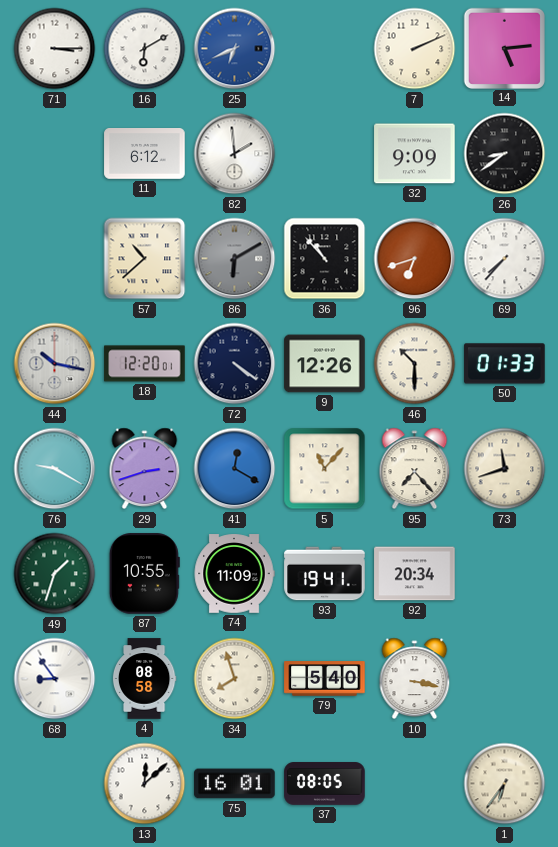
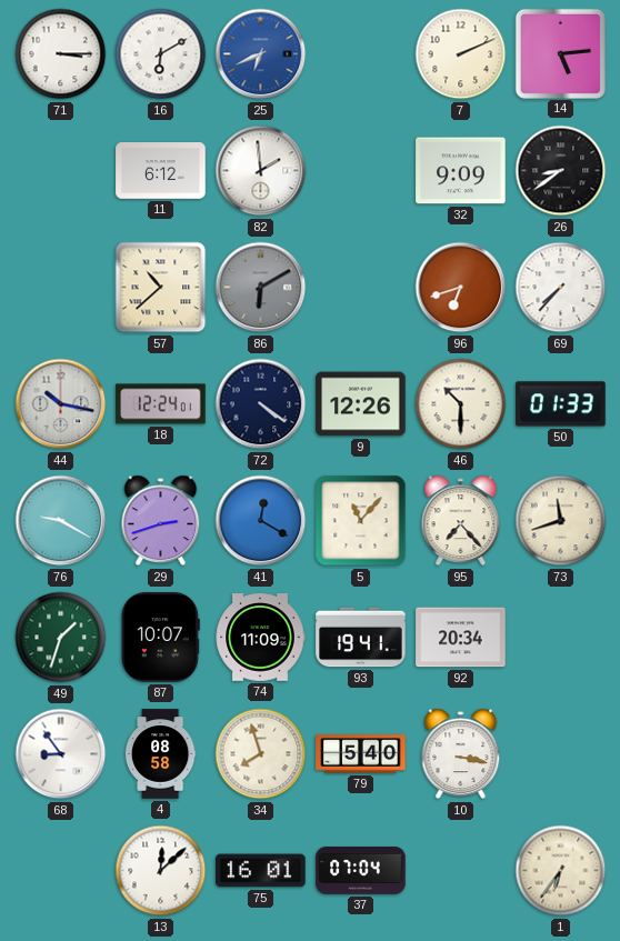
36: 10:53 -> none (325, 259)
18: 12:20 -> 12:24 (161, 404)
87: 10:55 -> 10:07 (160, 638)
37: 08:05 -> 07:04 (361, 871)
